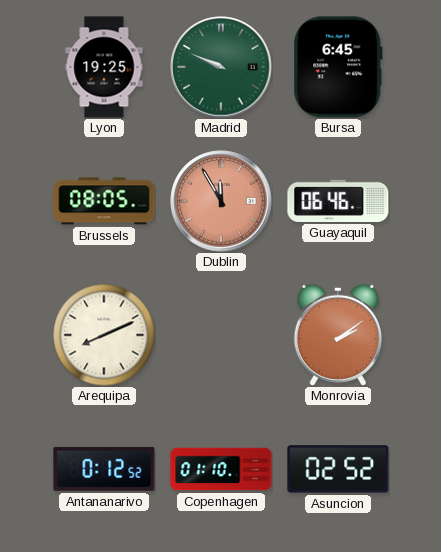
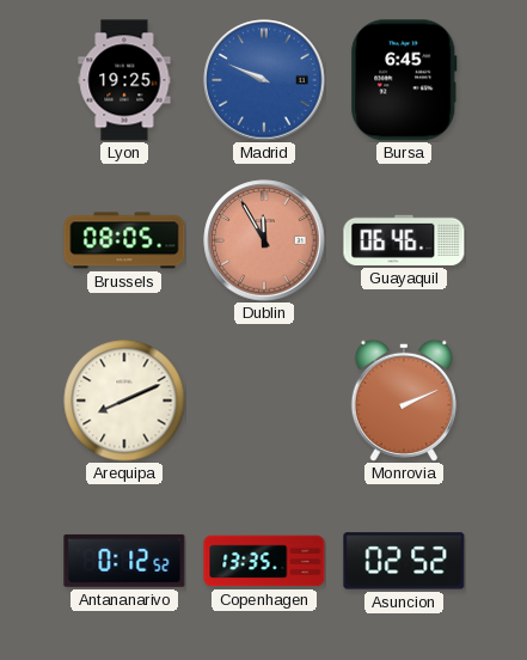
Madrid dial: green -> blue (264, 80)
Monrovia: 2:09 -> 2:11 (404, 399)
Copenhagen: 01:10 -> 13:35 (264, 561)
